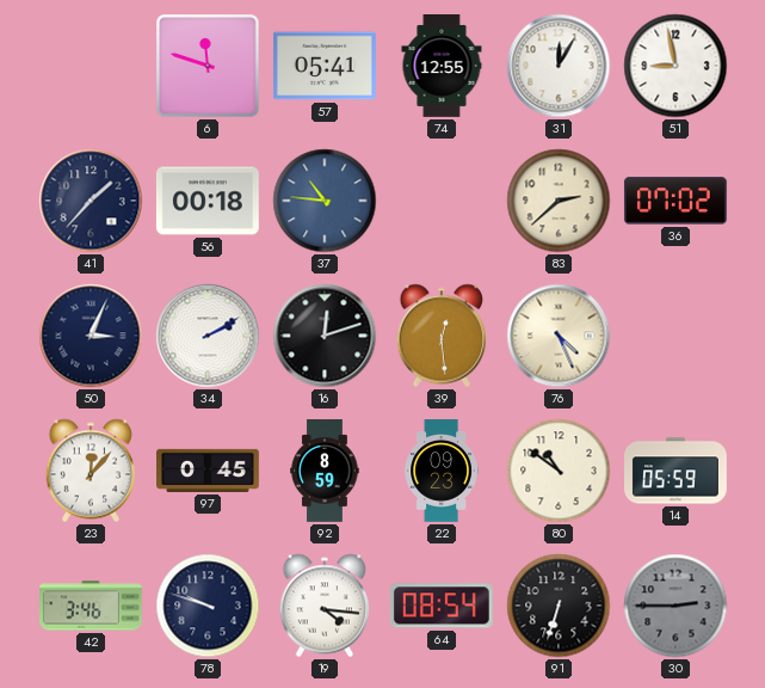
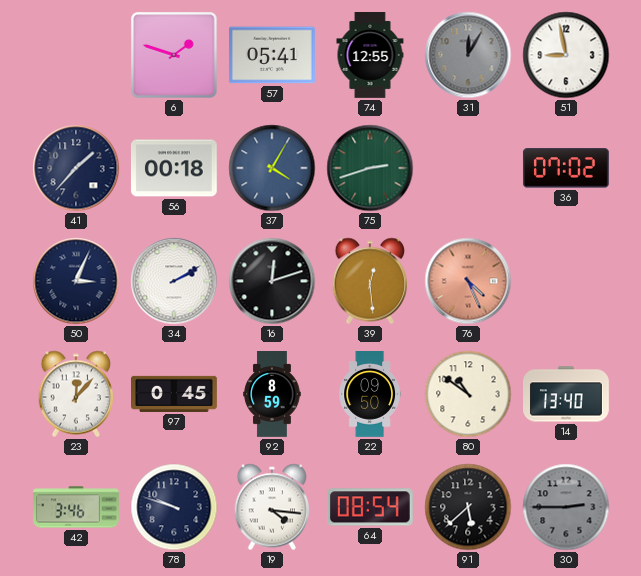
6: 11:48 -> 1:48 (174, 55)
31 dial: white -> grey (468, 55)
37: 10:46 -> 4:05 (272, 168)
75: none -> 2:42 (370, 168)
83: 2:38 -> none (559, 201)
76 dial: cream -> salmon (468, 281)
22: 09:23 -> 09:50 (370, 395)
14: 05:59 -> 13:40 (567, 394)
91: 6:33 -> 5:38 (468, 507)
